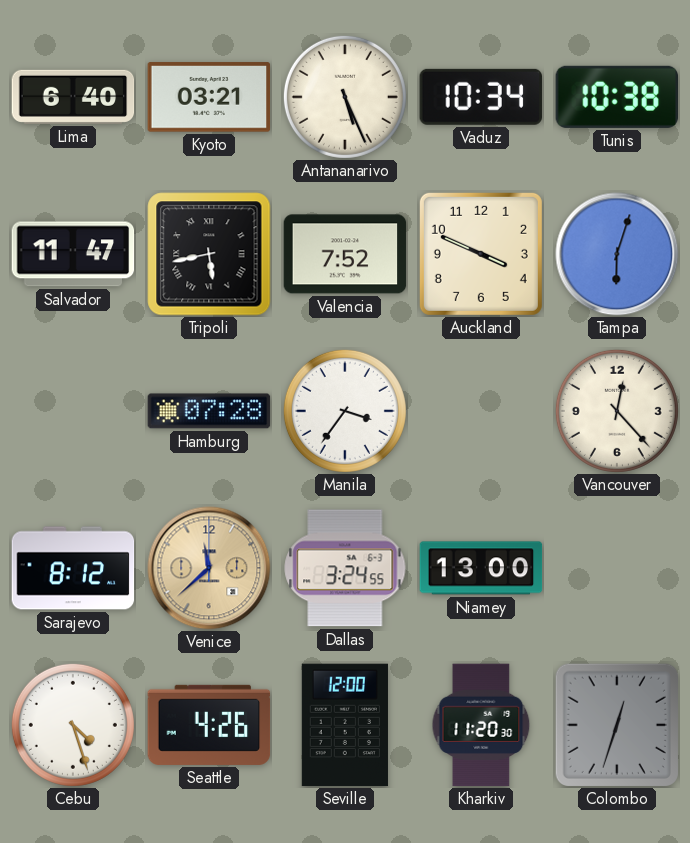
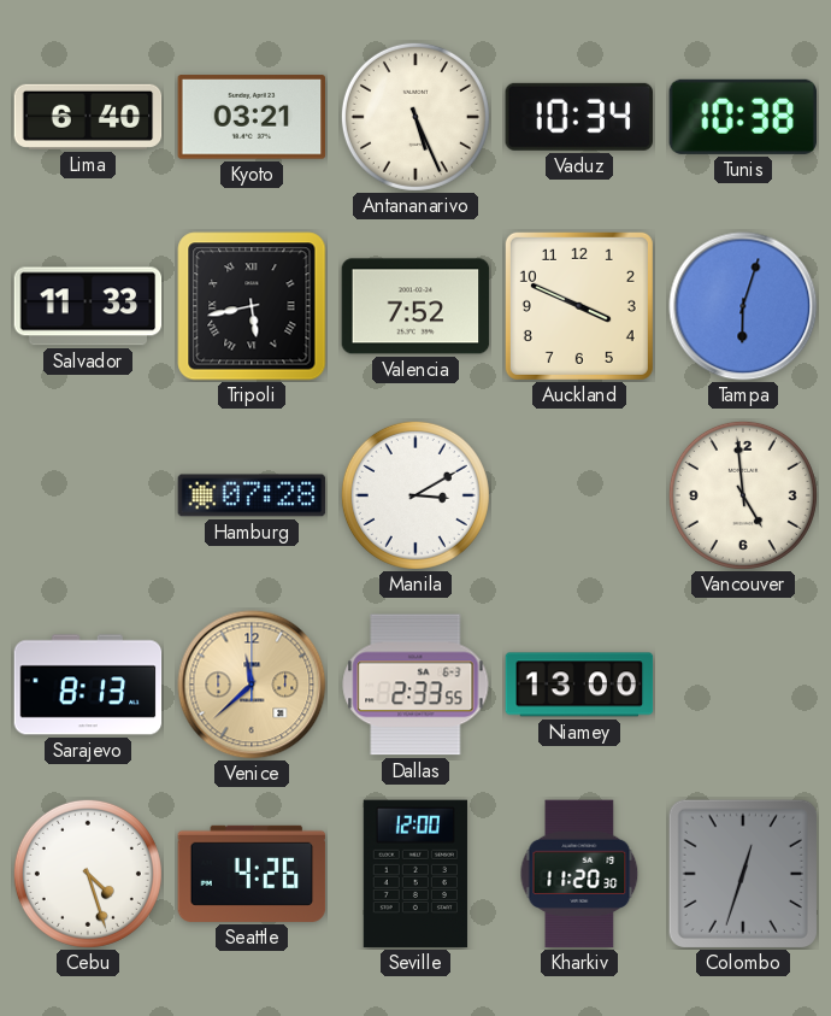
Salvador: 11:47 -> 11:33 (88, 306)
Manila: 3:36 -> 3:10 (415, 495)
Vancouver: 12:23 -> 4:59 (743, 495)
Sarajevo: 8:12 -> 8:13 (88, 685)
Dallas: 3:24 -> 2:33 (415, 685)
